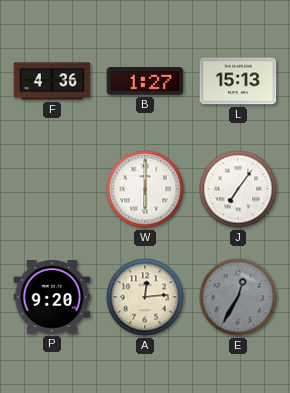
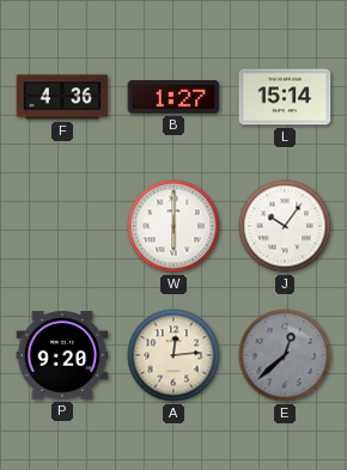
L: 15:13 -> 15:14 (285, 97)
J: 7:06 -> 10:06 (285, 226)
E: 12:35 -> 12:38 (285, 355)
